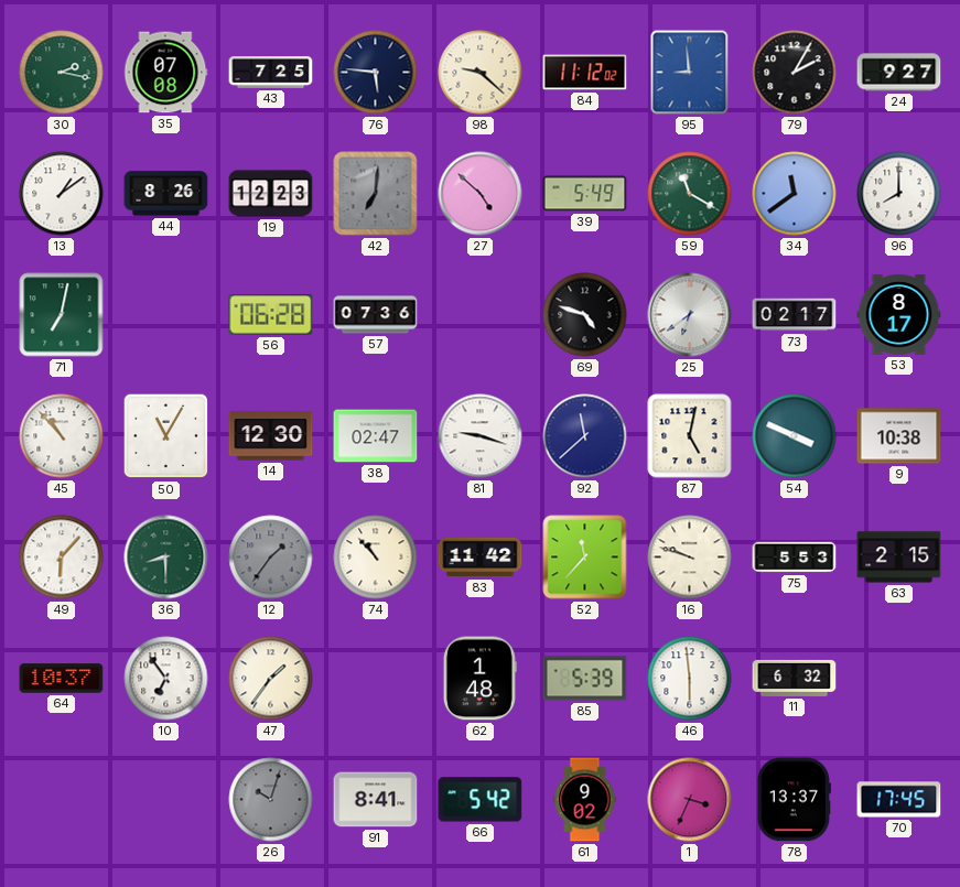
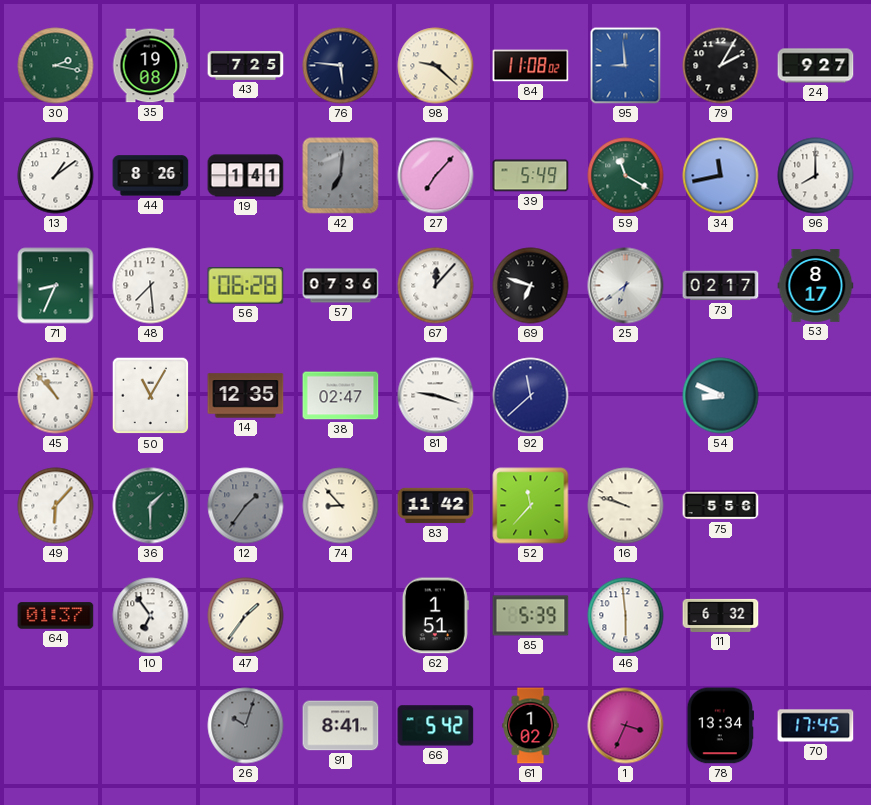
35: 07:08 -> 19:08 (150, 66)
84: 11:12 -> 11:08 (531, 66)
19: 12:23 -> 1:41 (246, 176)
27: 4:52 -> 7:07 (436, 176)
34: 11:39 -> 11:43 (721, 176)
71: 7:02 -> 8:34 (56, 286)
48: none -> 7:29 (151, 286)
67: none -> 12:07 (436, 286)
69: 4:48 -> 6:48 (531, 286)
14: 12:30 -> 12:35 (246, 396)
87: 5:02 -> none (690, 436)
54: 3:49 -> 8:49 (721, 396)
9: 10:38 -> none (899, 436)
36: 8:30 -> 1:30 (151, 506)
74: 10:53 -> 8:53 (341, 506)
75: 5:53 -> 5:56 (721, 506)
63: 2:15 -> none (899, 558)
64: 10:37 -> 01:37 (56, 616)
62: 1:48 -> 1:51 (435, 616)
61: 9:02 -> 1:02 (531, 726)
78: 13:37 -> 13:34 (721, 726)
